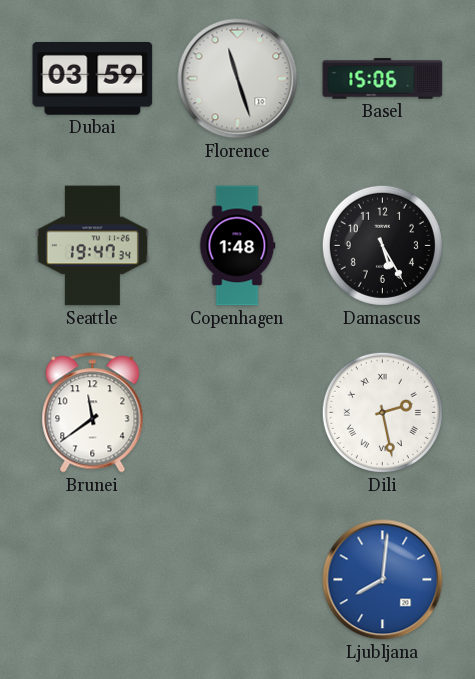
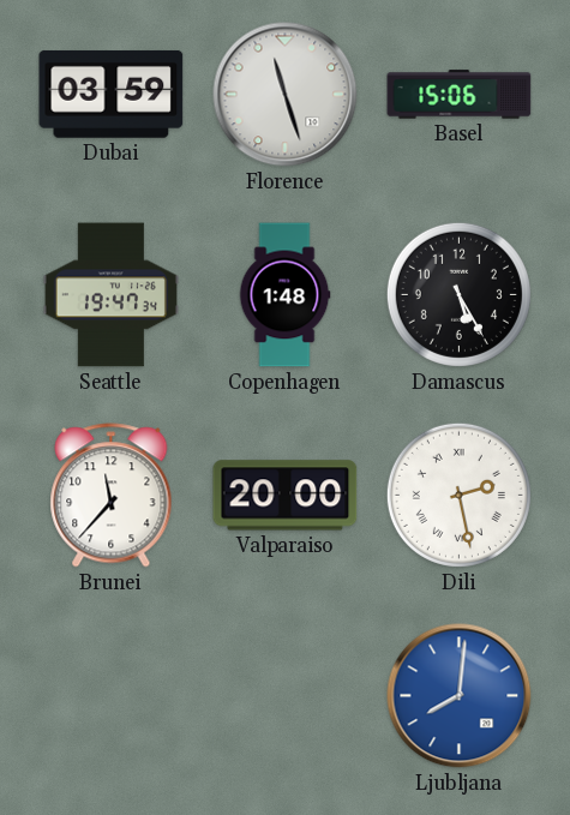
Brunei: 11:39 -> 11:37 (112, 496)
Valparaiso: none -> 20:00 (286, 496)
